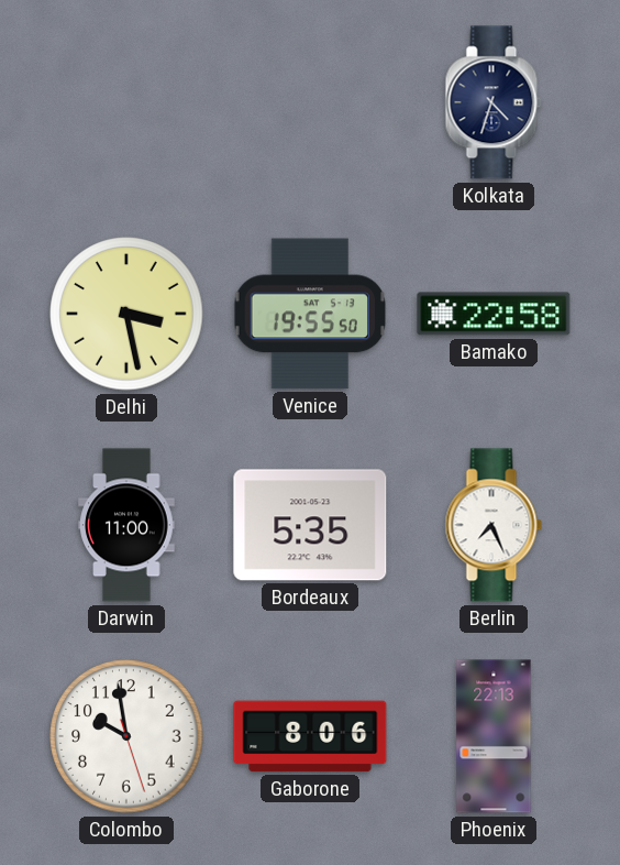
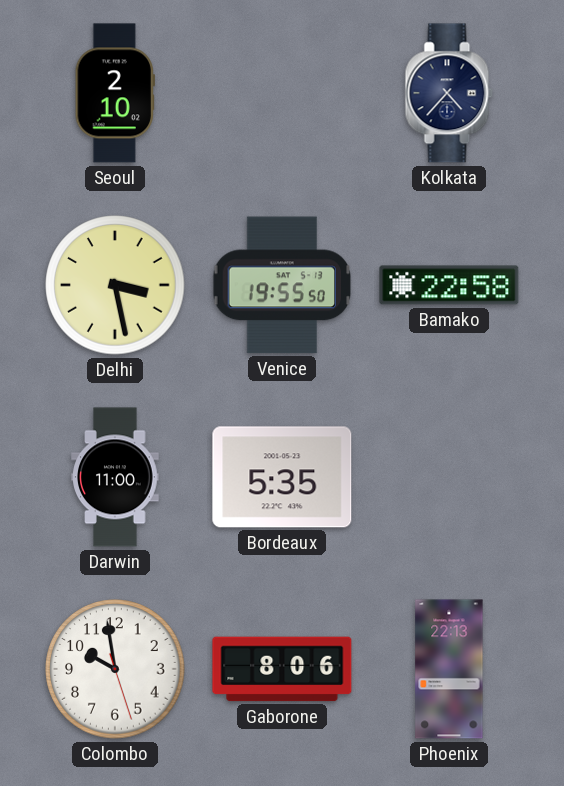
Seoul: none -> 2:10 (115, 93)
Kolkata: 4:33 -> 4:37 (449, 93)
Berlin: 7:26 -> none (494, 525)
